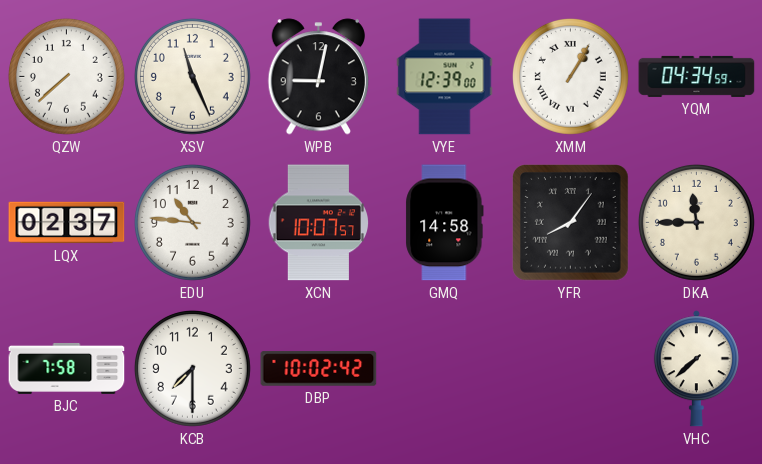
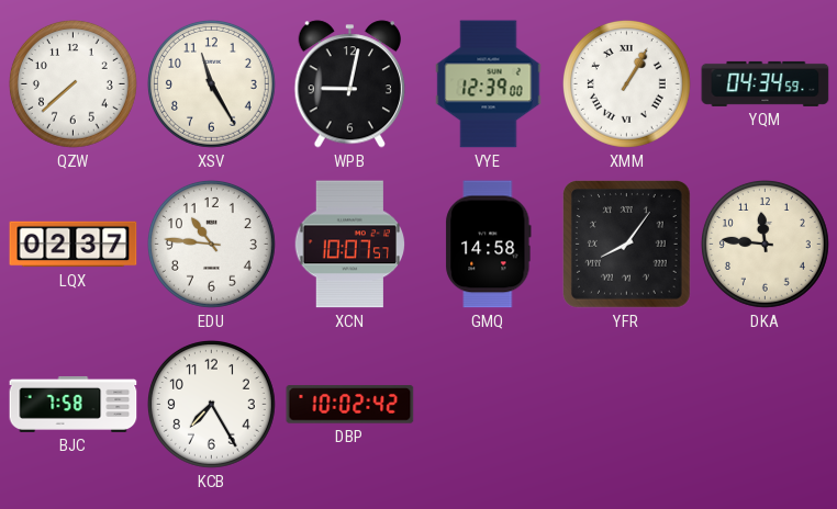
XSV: 11:26 -> 11:25 (211, 83)
DKA: 11:45 -> 11:46 (765, 244)
KCB: 7:30 -> 7:25 (211, 404)
VHC: 7:38 -> none (696, 369)
